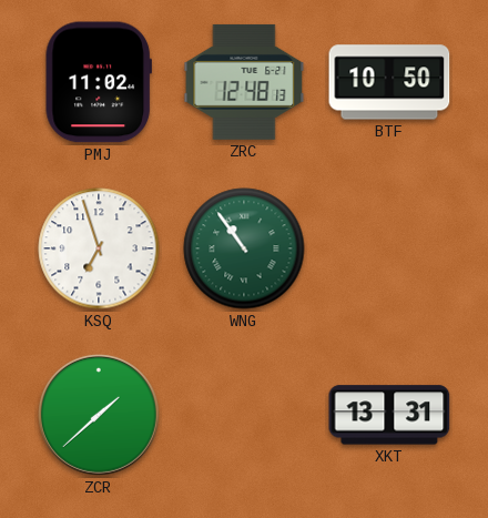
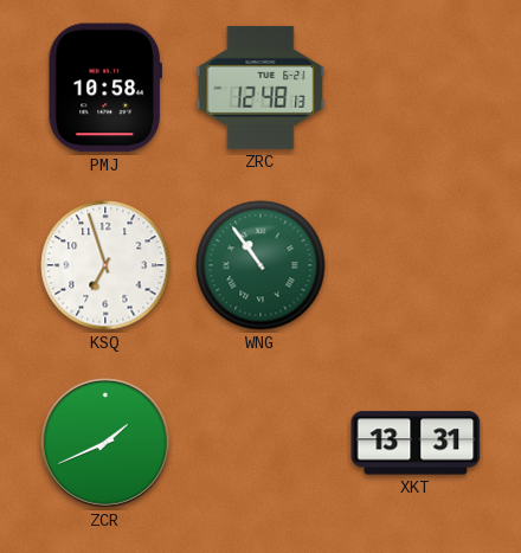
PMJ: 11:02 -> 10:58 (105, 88)
BTF: 10:50 -> none (389, 82)
ZCR: 1:38 -> 1:41 (105, 443)
